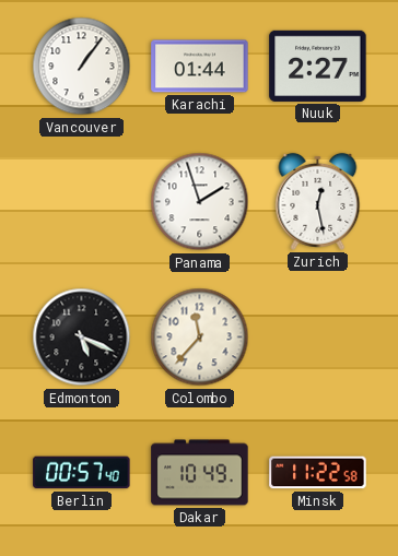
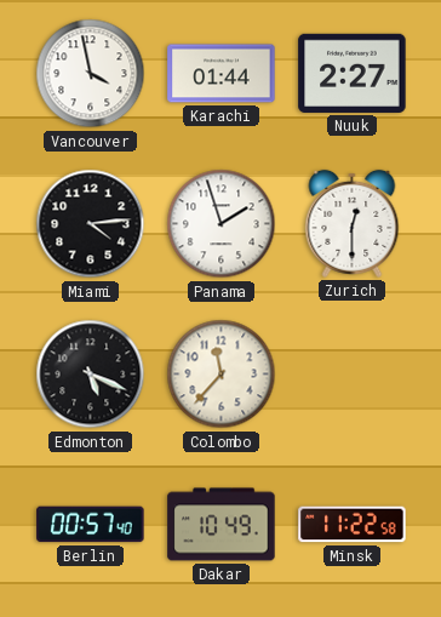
Vancouver: 1:06 -> 3:58 (91, 74)
Miami: none -> 4:14 (91, 224)
Zurich: 12:28 -> 12:30 (353, 223)
